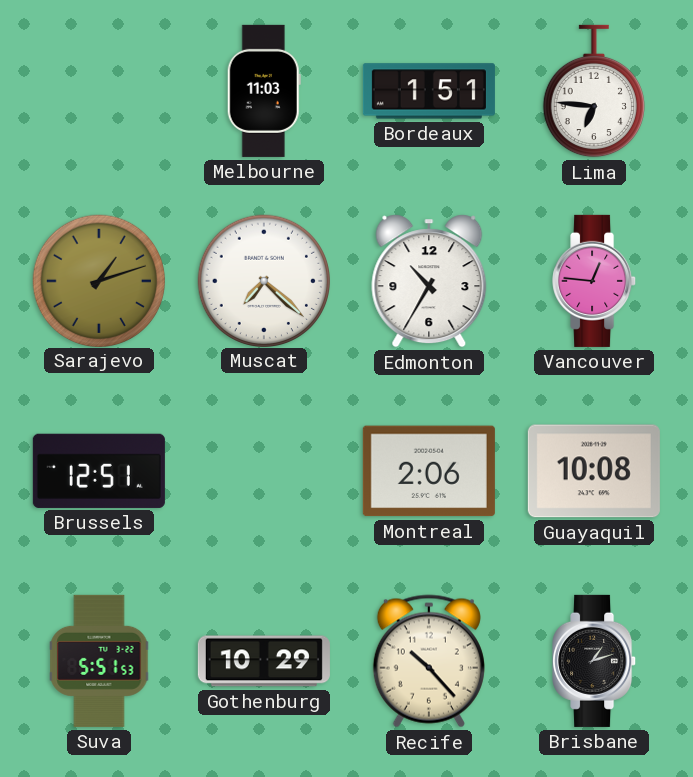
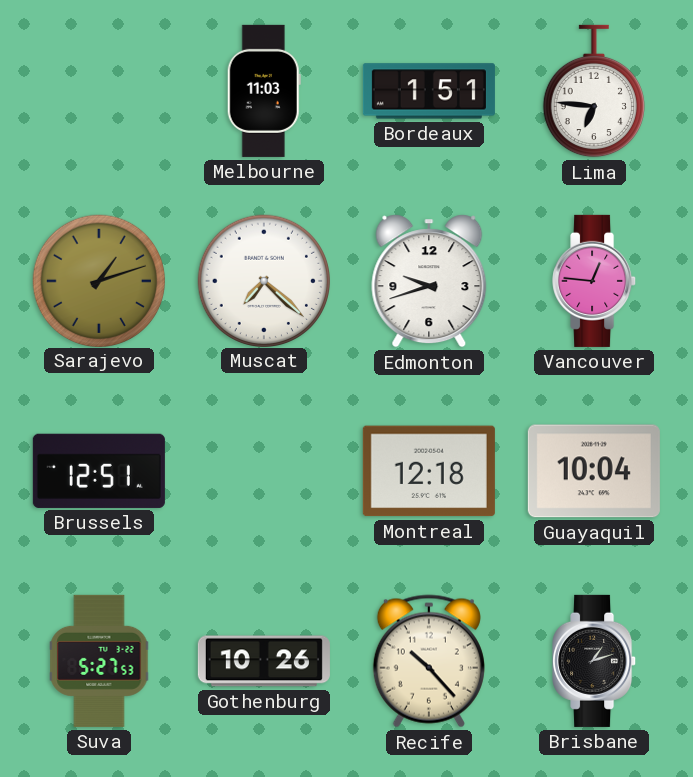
Edmonton: 10:35 -> 9:42 (429, 281)
Montreal: 2:06 -> 12:18 (429, 471)
Guayaquil: 10:08 -> 10:04 (594, 471)
Suva: 5:51 -> 5:27 (99, 661)
Gothenburg: 10:29 -> 10:26 (264, 661)
